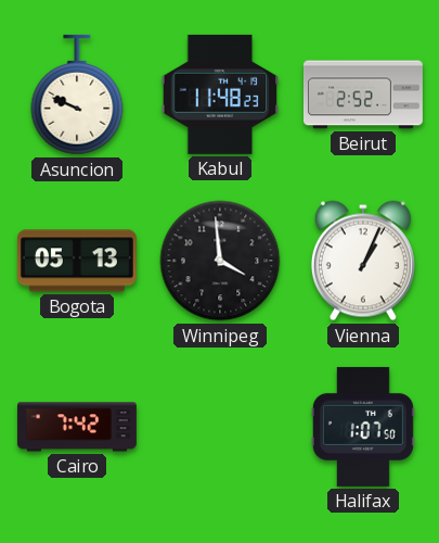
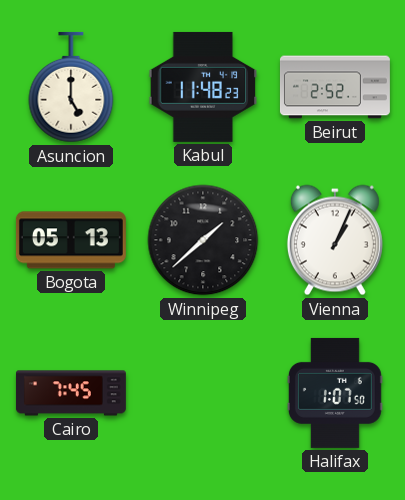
Asuncion: 9:49 -> 5:00 (71, 87)
Winnipeg: 3:59 -> 1:38 (203, 240)
Cairo: 7:42 -> 7:45 (71, 393)
